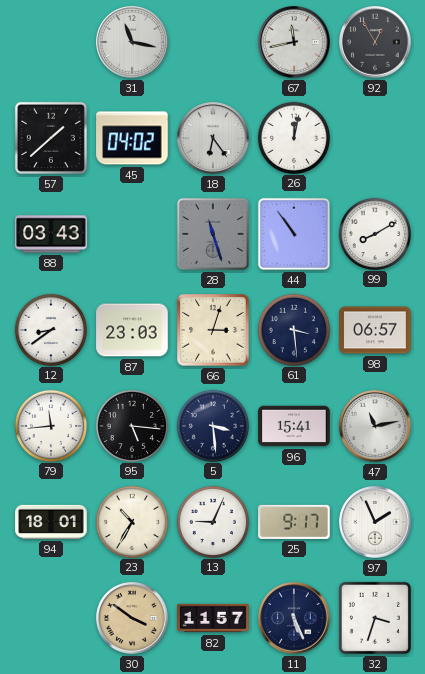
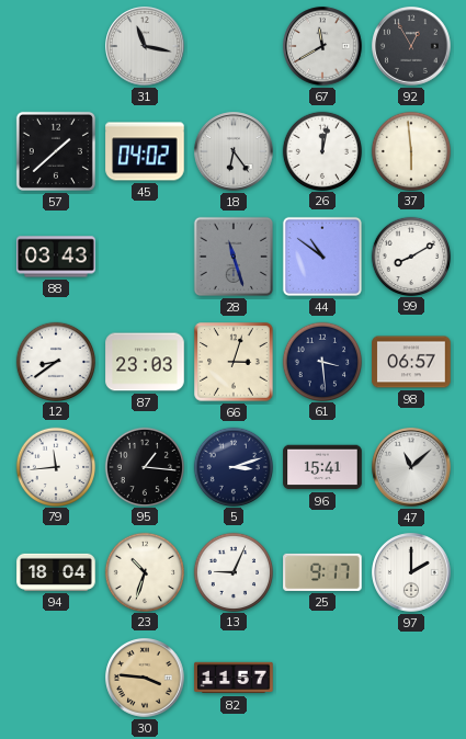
67: 11:43 -> 11:40 (322, 46)
37: none -> 5:59 (410, 150)
44: 10:54 -> 10:51 (322, 257)
95: 5:16 -> 1:16 (144, 466)
5: 3:29 -> 3:12 (232, 466)
47: 11:13 -> 11:08 (411, 467)
94: 18:01 -> 18:04 (56, 572)
23: 10:35 -> 10:33 (144, 571)
97: 1:56 -> 2:00 (411, 572)
30: 3:51 -> 3:46 (145, 678)
11: 5:26 -> none (294, 618)
32: 3:33 -> none (375, 618)
